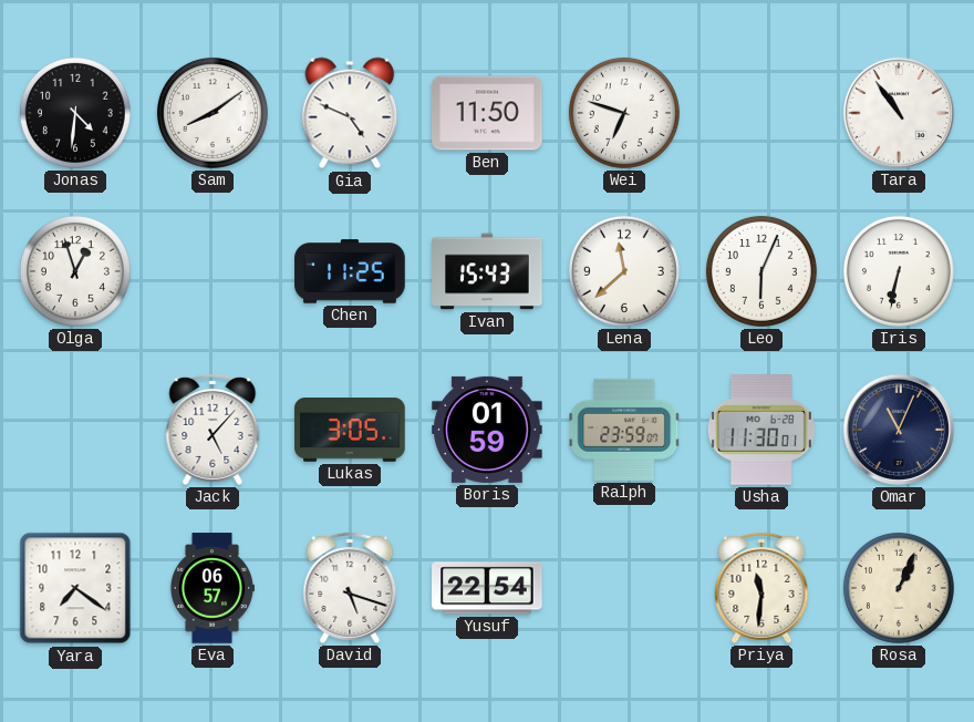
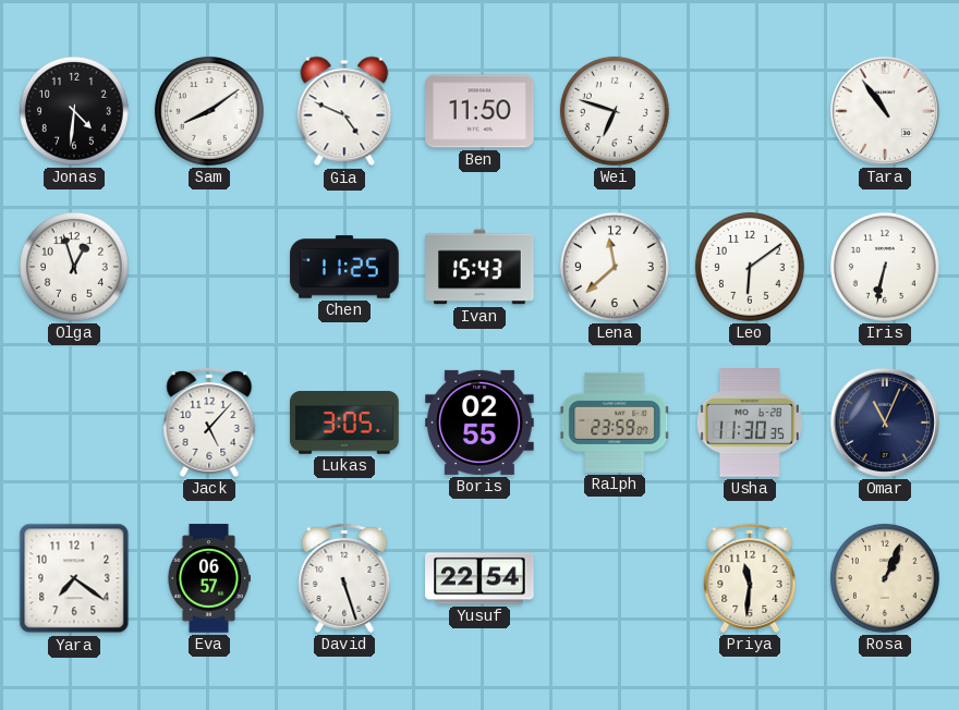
Leo: 6:04 -> 6:09 (750, 267)
Boris: 01:59 -> 02:55 (479, 423)
Usha: 11:30:01 -> 11:30:35 (750, 423)
David: 5:18 -> 5:27 (344, 578)
